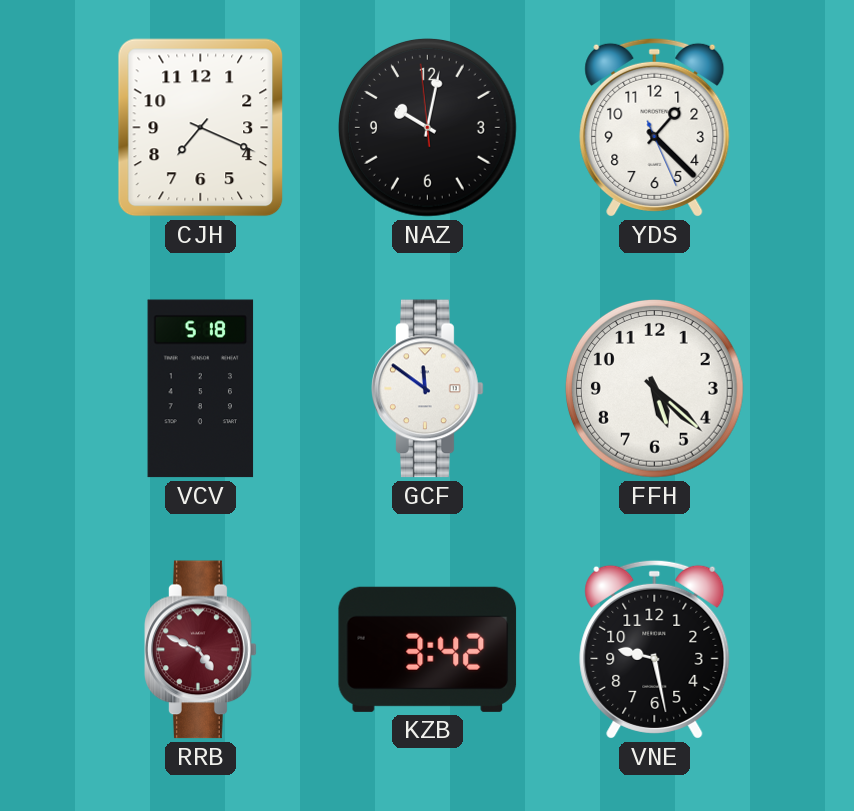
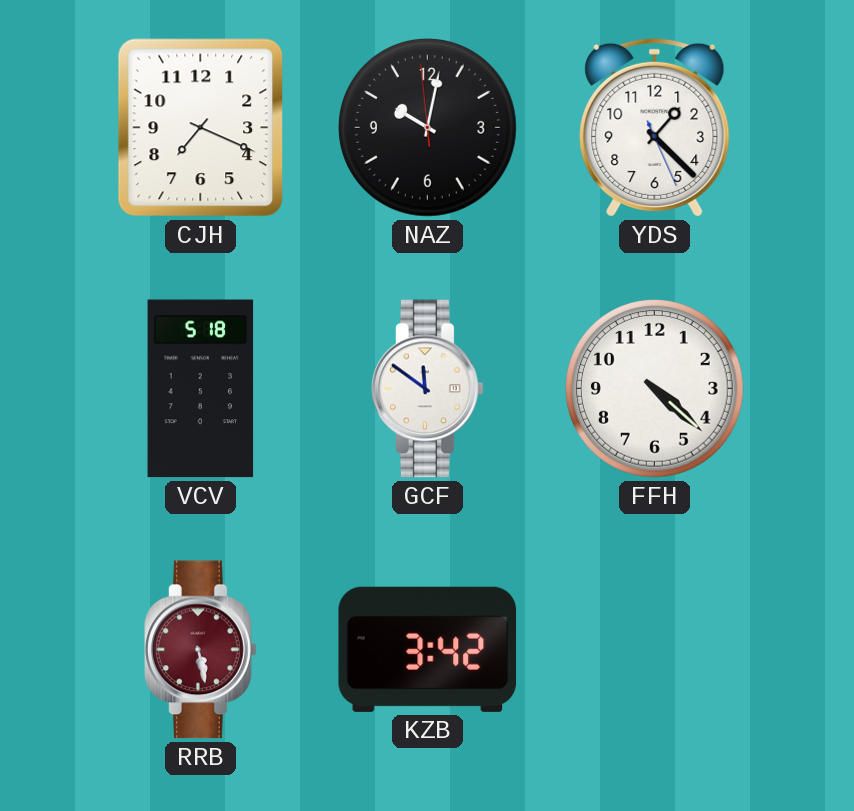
FFH: 5:22 -> 4:22 (655, 389)
RRB: 4:49 -> 5:28 (201, 650)
VNE: 9:28 -> none (655, 649)
